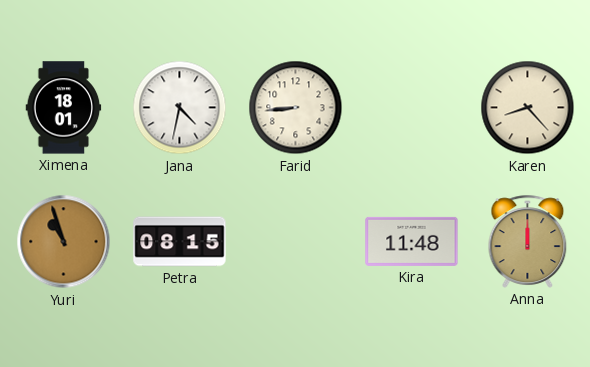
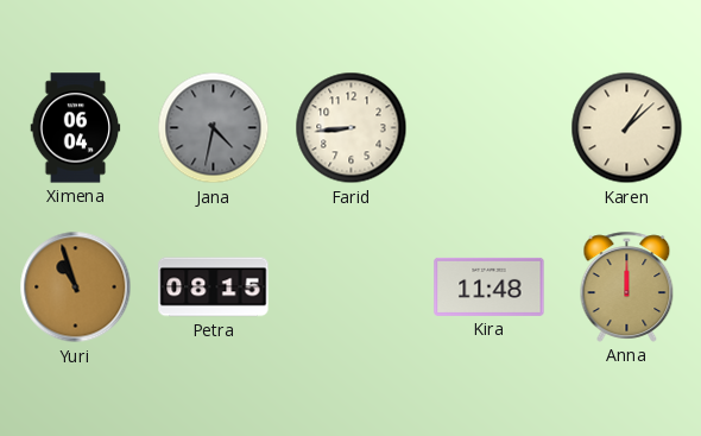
Ximena: 18:01 -> 06:04 (76, 128)
Jana dial: white -> grey (214, 128)
Karen: 8:23 -> 1:08 (627, 128)
